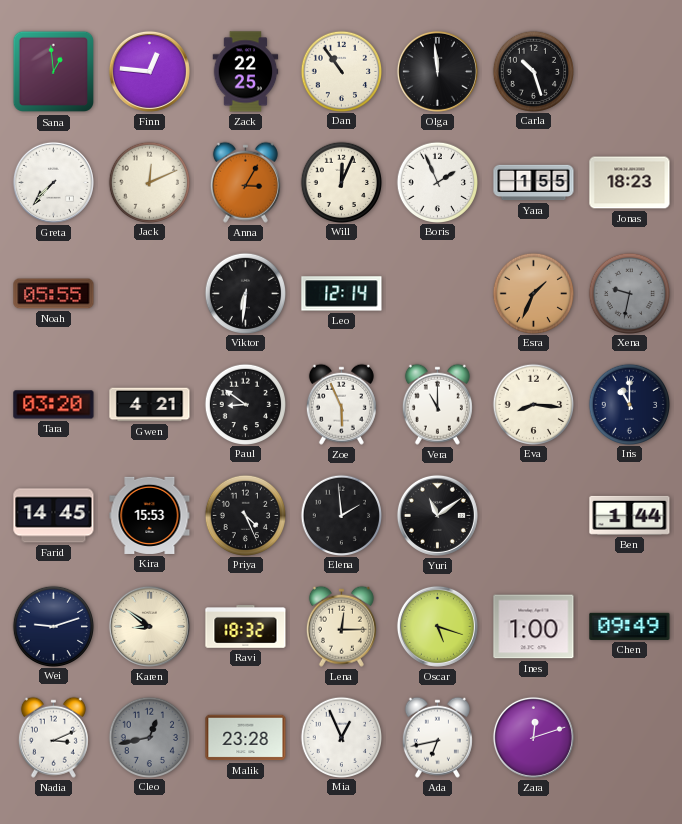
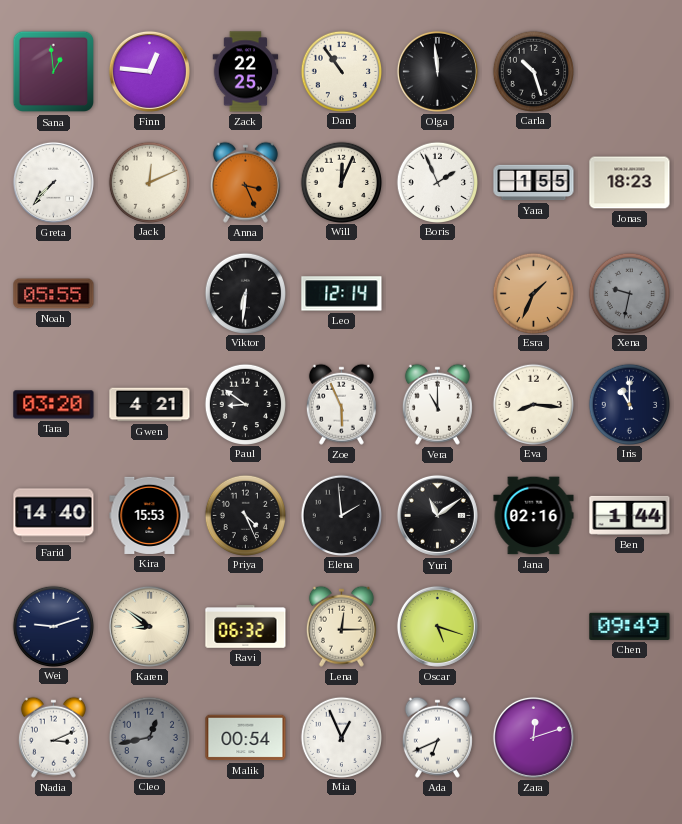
Anna: 3:05 -> 3:26 (245, 182)
Farid: 14:45 -> 14:40 (54, 516)
Jana: none -> 02:16 (534, 516)
Ravi: 18:32 -> 06:32 (246, 627)
Ines: 1:00 -> none (534, 627)
Malik: 23:28 -> 00:54 (246, 738)
Ada: 6:43 -> 6:41 (437, 737)
